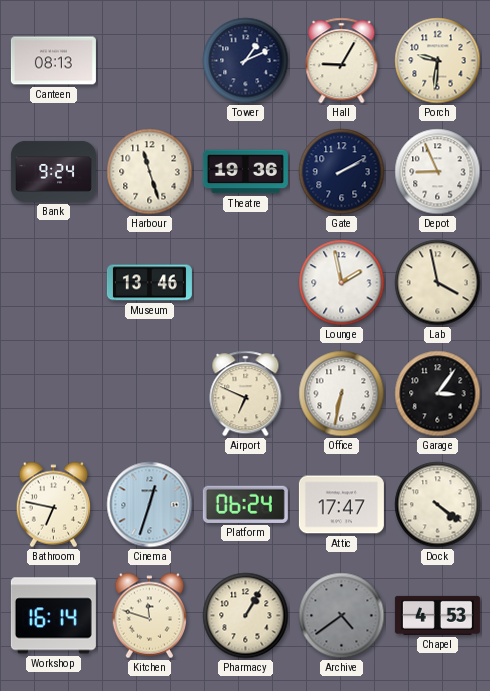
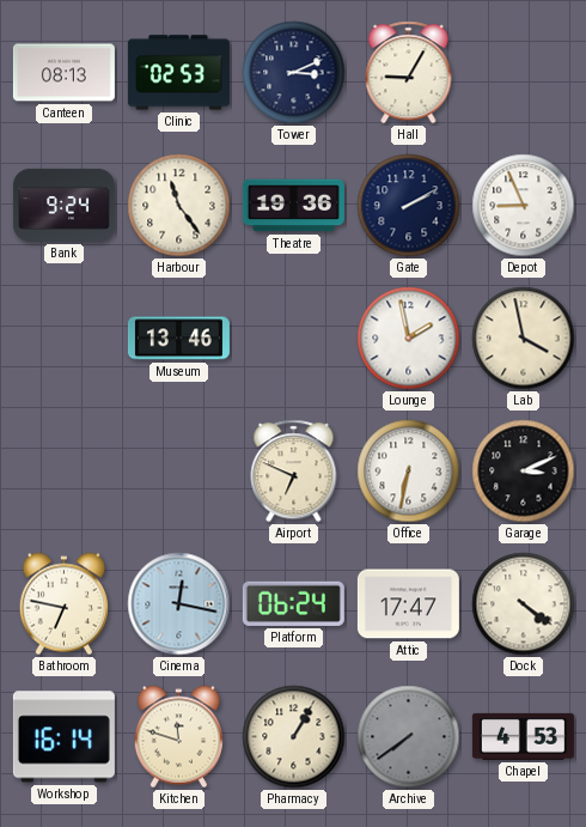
Clinic: none -> 02:53 (178, 73)
Tower: 1:11 -> 3:11 (294, 73)
Porch: 9:31 -> none (438, 61)
Harbour: 11:27 -> 11:24 (179, 206)
Garage: 3:06 -> 3:11 (524, 472)
Cinema: 12:33 -> 12:17 (179, 604)
Archive: 4:39 -> 7:39 (409, 737)
